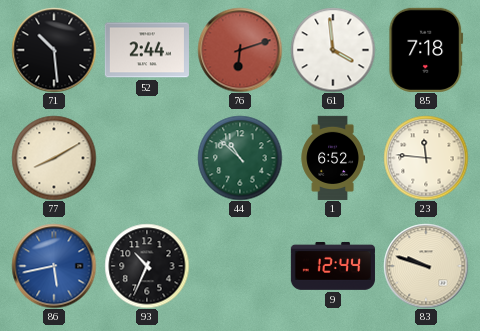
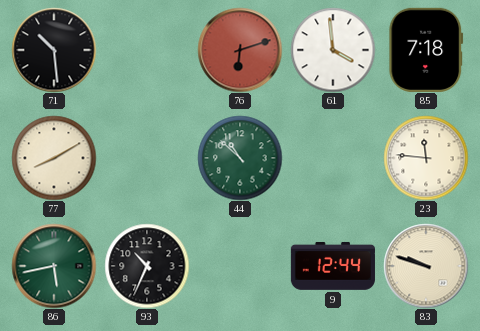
52: 2:44 -> none (147, 50)
1: 6:52 -> none (333, 158)
86 dial: blue -> green (54, 266)
